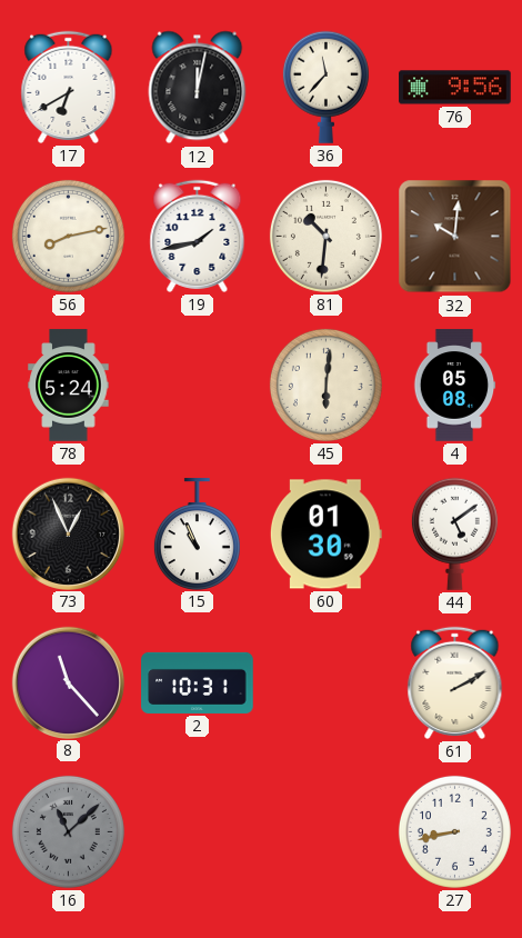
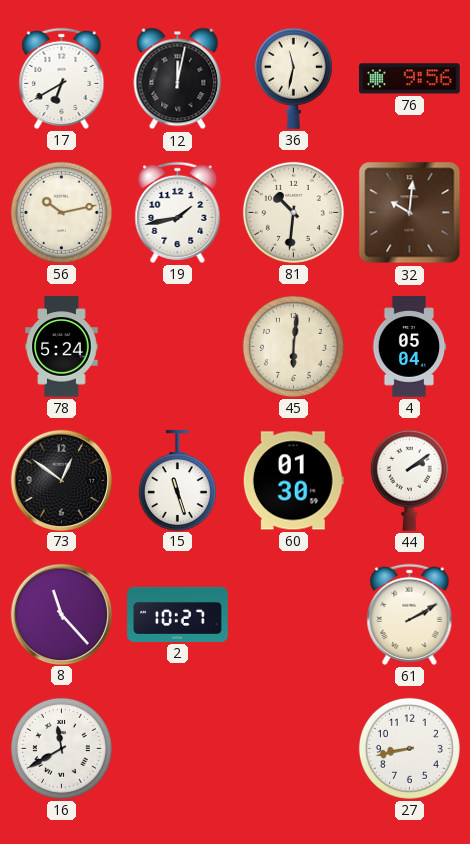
36: 11:37 -> 11:32 (293, 78)
56: 8:13 -> 10:13 (61, 212)
4: 05:08 -> 05:04 (409, 347)
73: 12:56 -> 12:51 (61, 480)
15: 10:56 -> 11:27 (177, 480)
44: 5:09 -> 2:09 (409, 480)
2: 10:31 -> 10:27 (178, 614)
16: 11:08 -> 11:40 (61, 748)
16 dial: grey -> white (61, 748)
